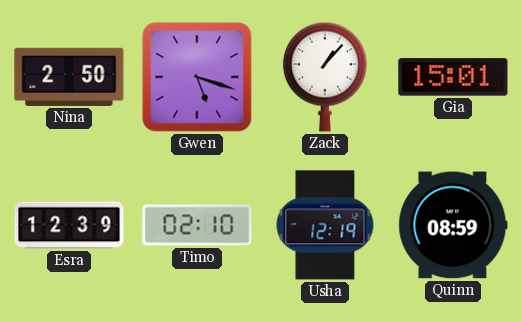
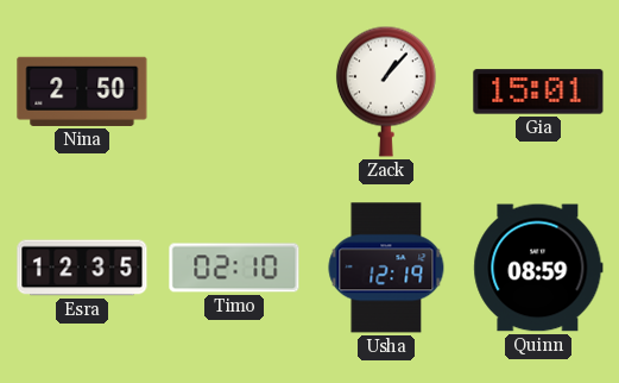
Gwen: 5:18 -> none (197, 77)
Esra: 12:39 -> 12:35 (82, 268)
